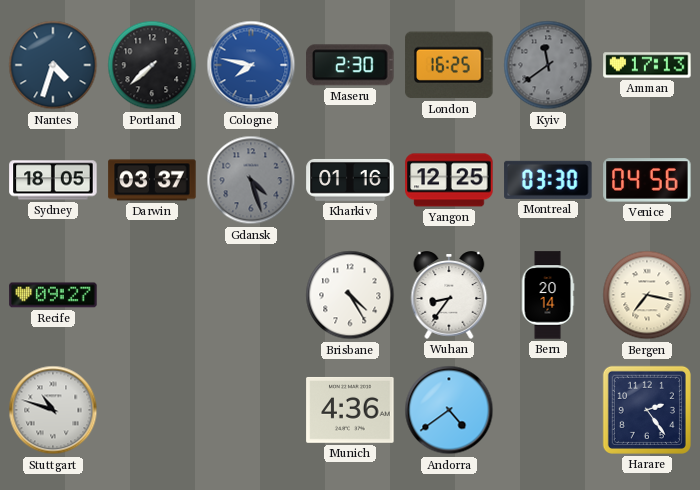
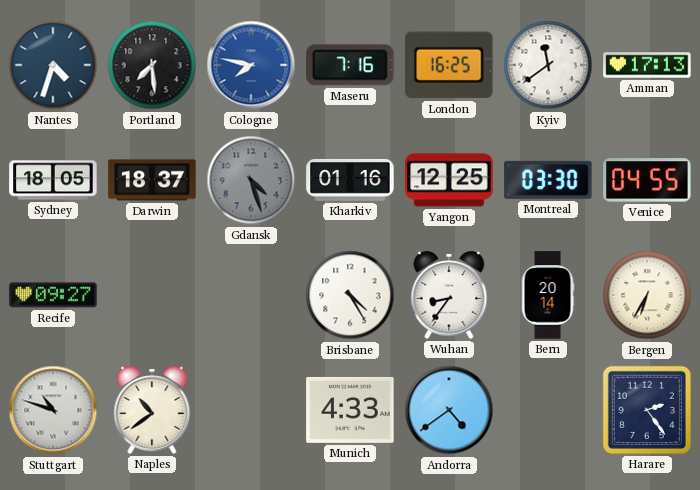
Portland: 7:38 -> 7:29 (152, 65)
Maseru: 2:30 -> 7:16 (350, 65)
Kyiv dial: grey -> white (548, 65)
Darwin: 03:37 -> 18:37 (152, 180)
Venice: 04:56 -> 04:55 (647, 180)
Bergen: 7:17 -> 6:35 (647, 295)
Naples: none -> 10:39 (152, 410)
Munich: 4:36 -> 4:33 (350, 410)
